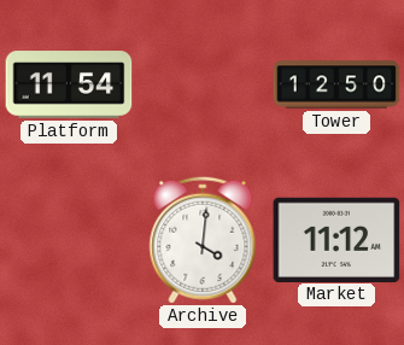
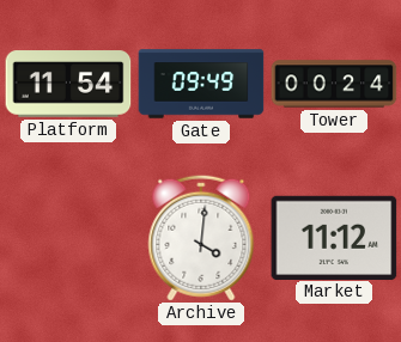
Gate: none -> 09:49 (201, 84)
Tower: 12:50 -> 00:24 (334, 84)
